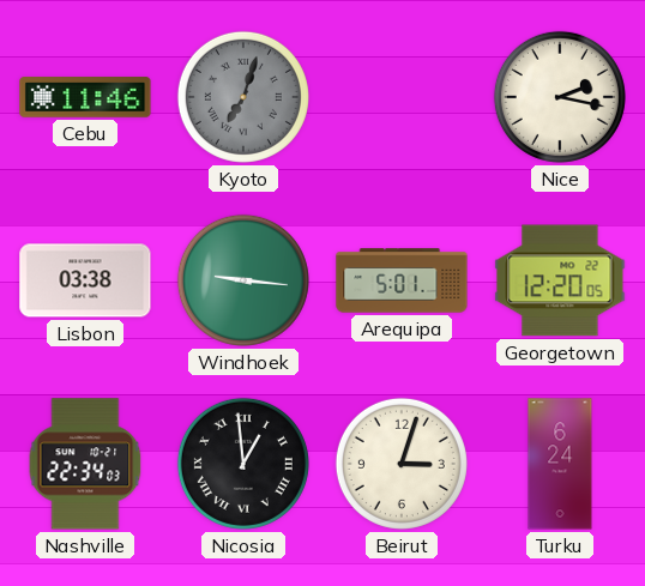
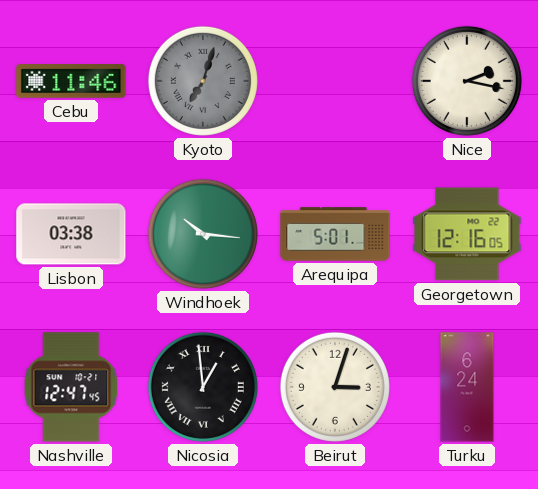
Windhoek: 9:16 -> 10:16 (203, 234)
Georgetown: 12:20 -> 12:16 (467, 234)
Nashville: 22:34 -> 12:47 (71, 387)
